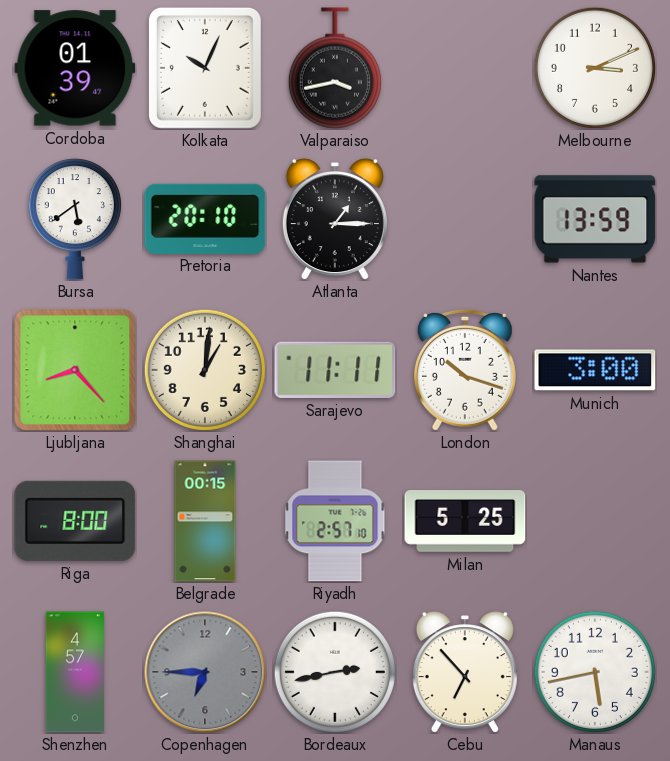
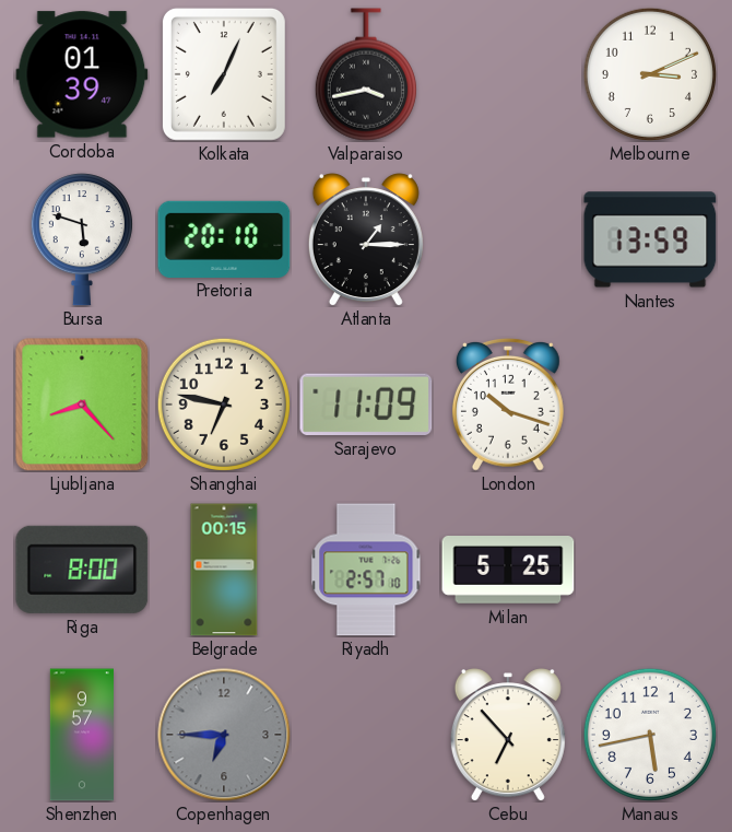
Kolkata: 10:04 -> 7:04 (224, 74)
Bursa: 5:39 -> 5:48 (82, 239)
Shanghai: 1:01 -> 6:47 (224, 405)
Sarajevo: 11:11 -> 11:09 (366, 405)
Munich: 3:00 -> none (595, 370)
Shenzhen: 4:57 -> 9:57 (82, 735)
Bordeaux: 2:43 -> none (335, 672)
